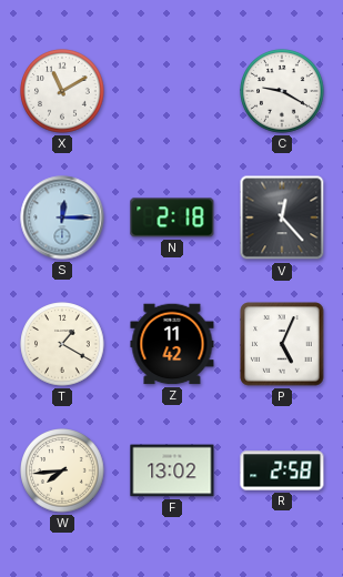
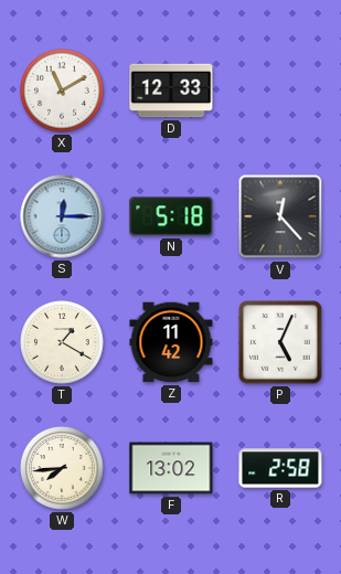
D: none -> 12:33 (171, 91)
C: 9:20 -> none (282, 91)
N: 2:18 -> 5:18 (171, 216)
